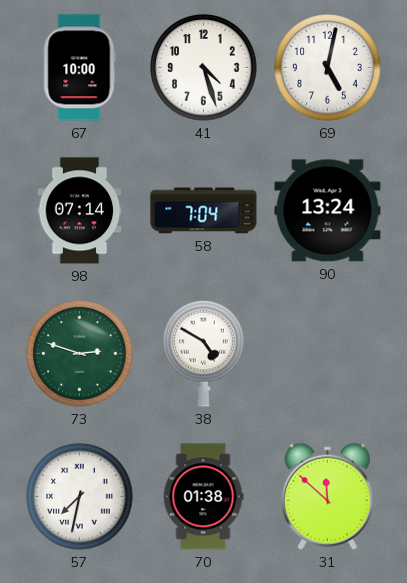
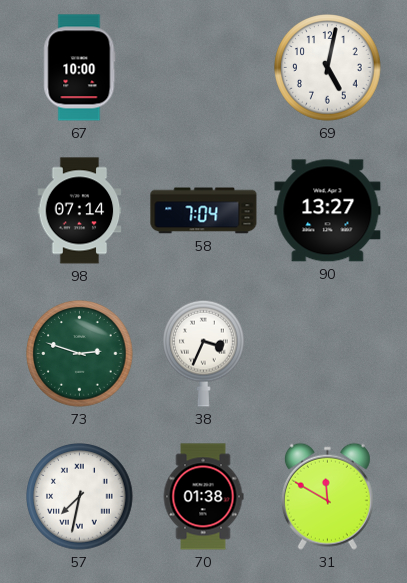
41: 4:27 -> none (204, 68)
90: 13:24 -> 13:27 (328, 211)
38: 4:50 -> 3:34 (204, 353)
31: 11:52 -> 11:50 (327, 496)
